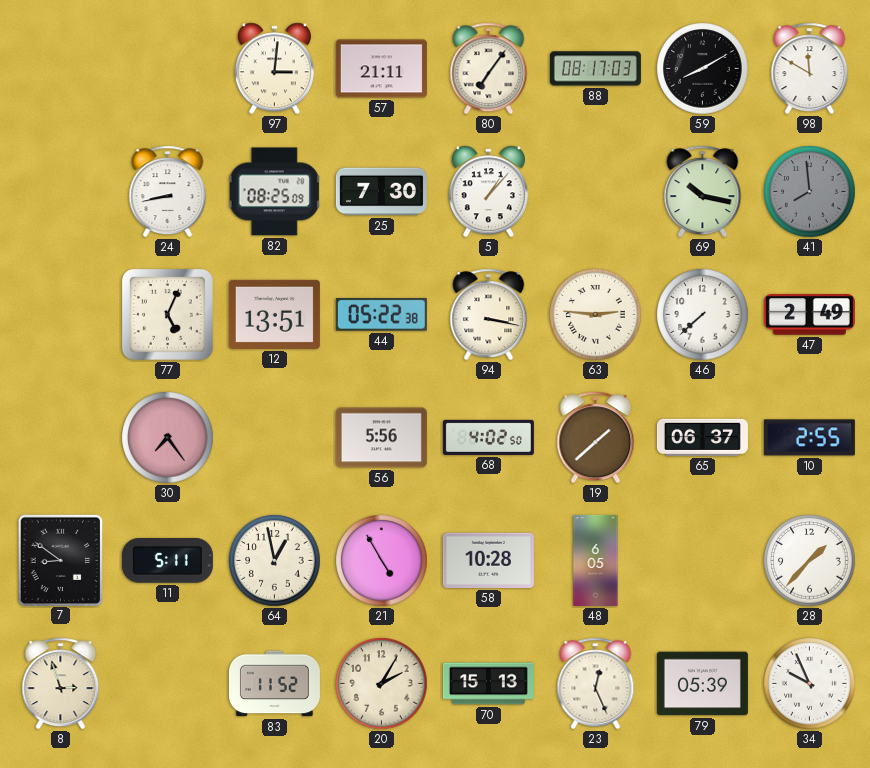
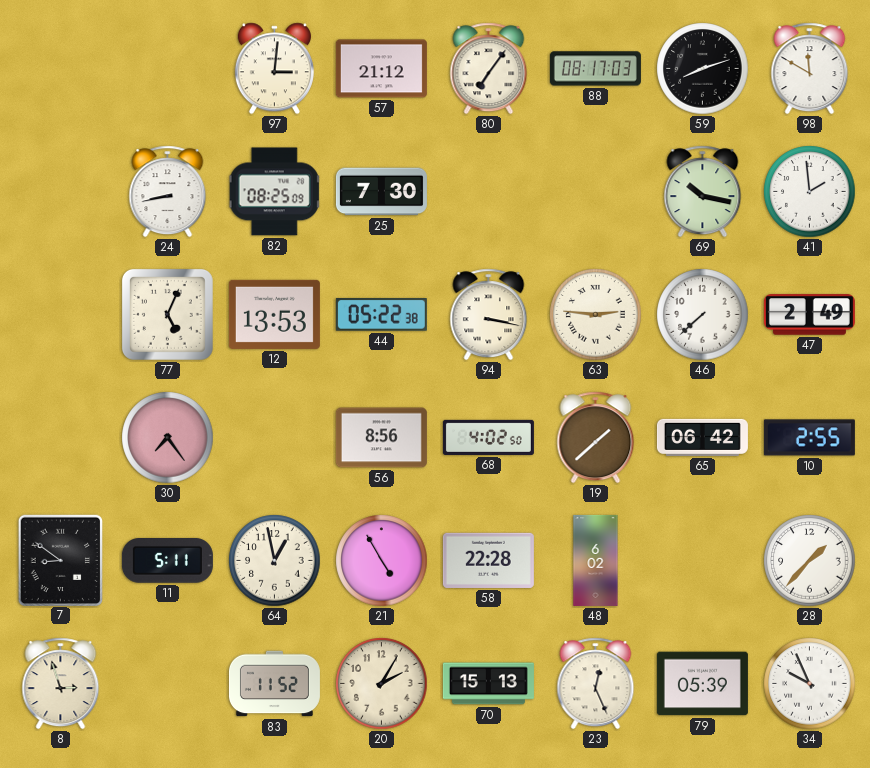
57: 21:11 -> 21:12 (381, 69)
59: 8:10 -> 8:12 (703, 69)
5: 1:07 -> none (488, 192)
41: 7:59 -> 1:59 (810, 192)
41 dial: grey -> white (810, 192)
12: 13:51 -> 13:53 (274, 314)
56: 5:56 -> 8:56 (381, 438)
65: 06:37 -> 06:42 (702, 437)
58: 10:28 -> 22:28 (488, 560)
48: 6:05 -> 6:02 (596, 560)
